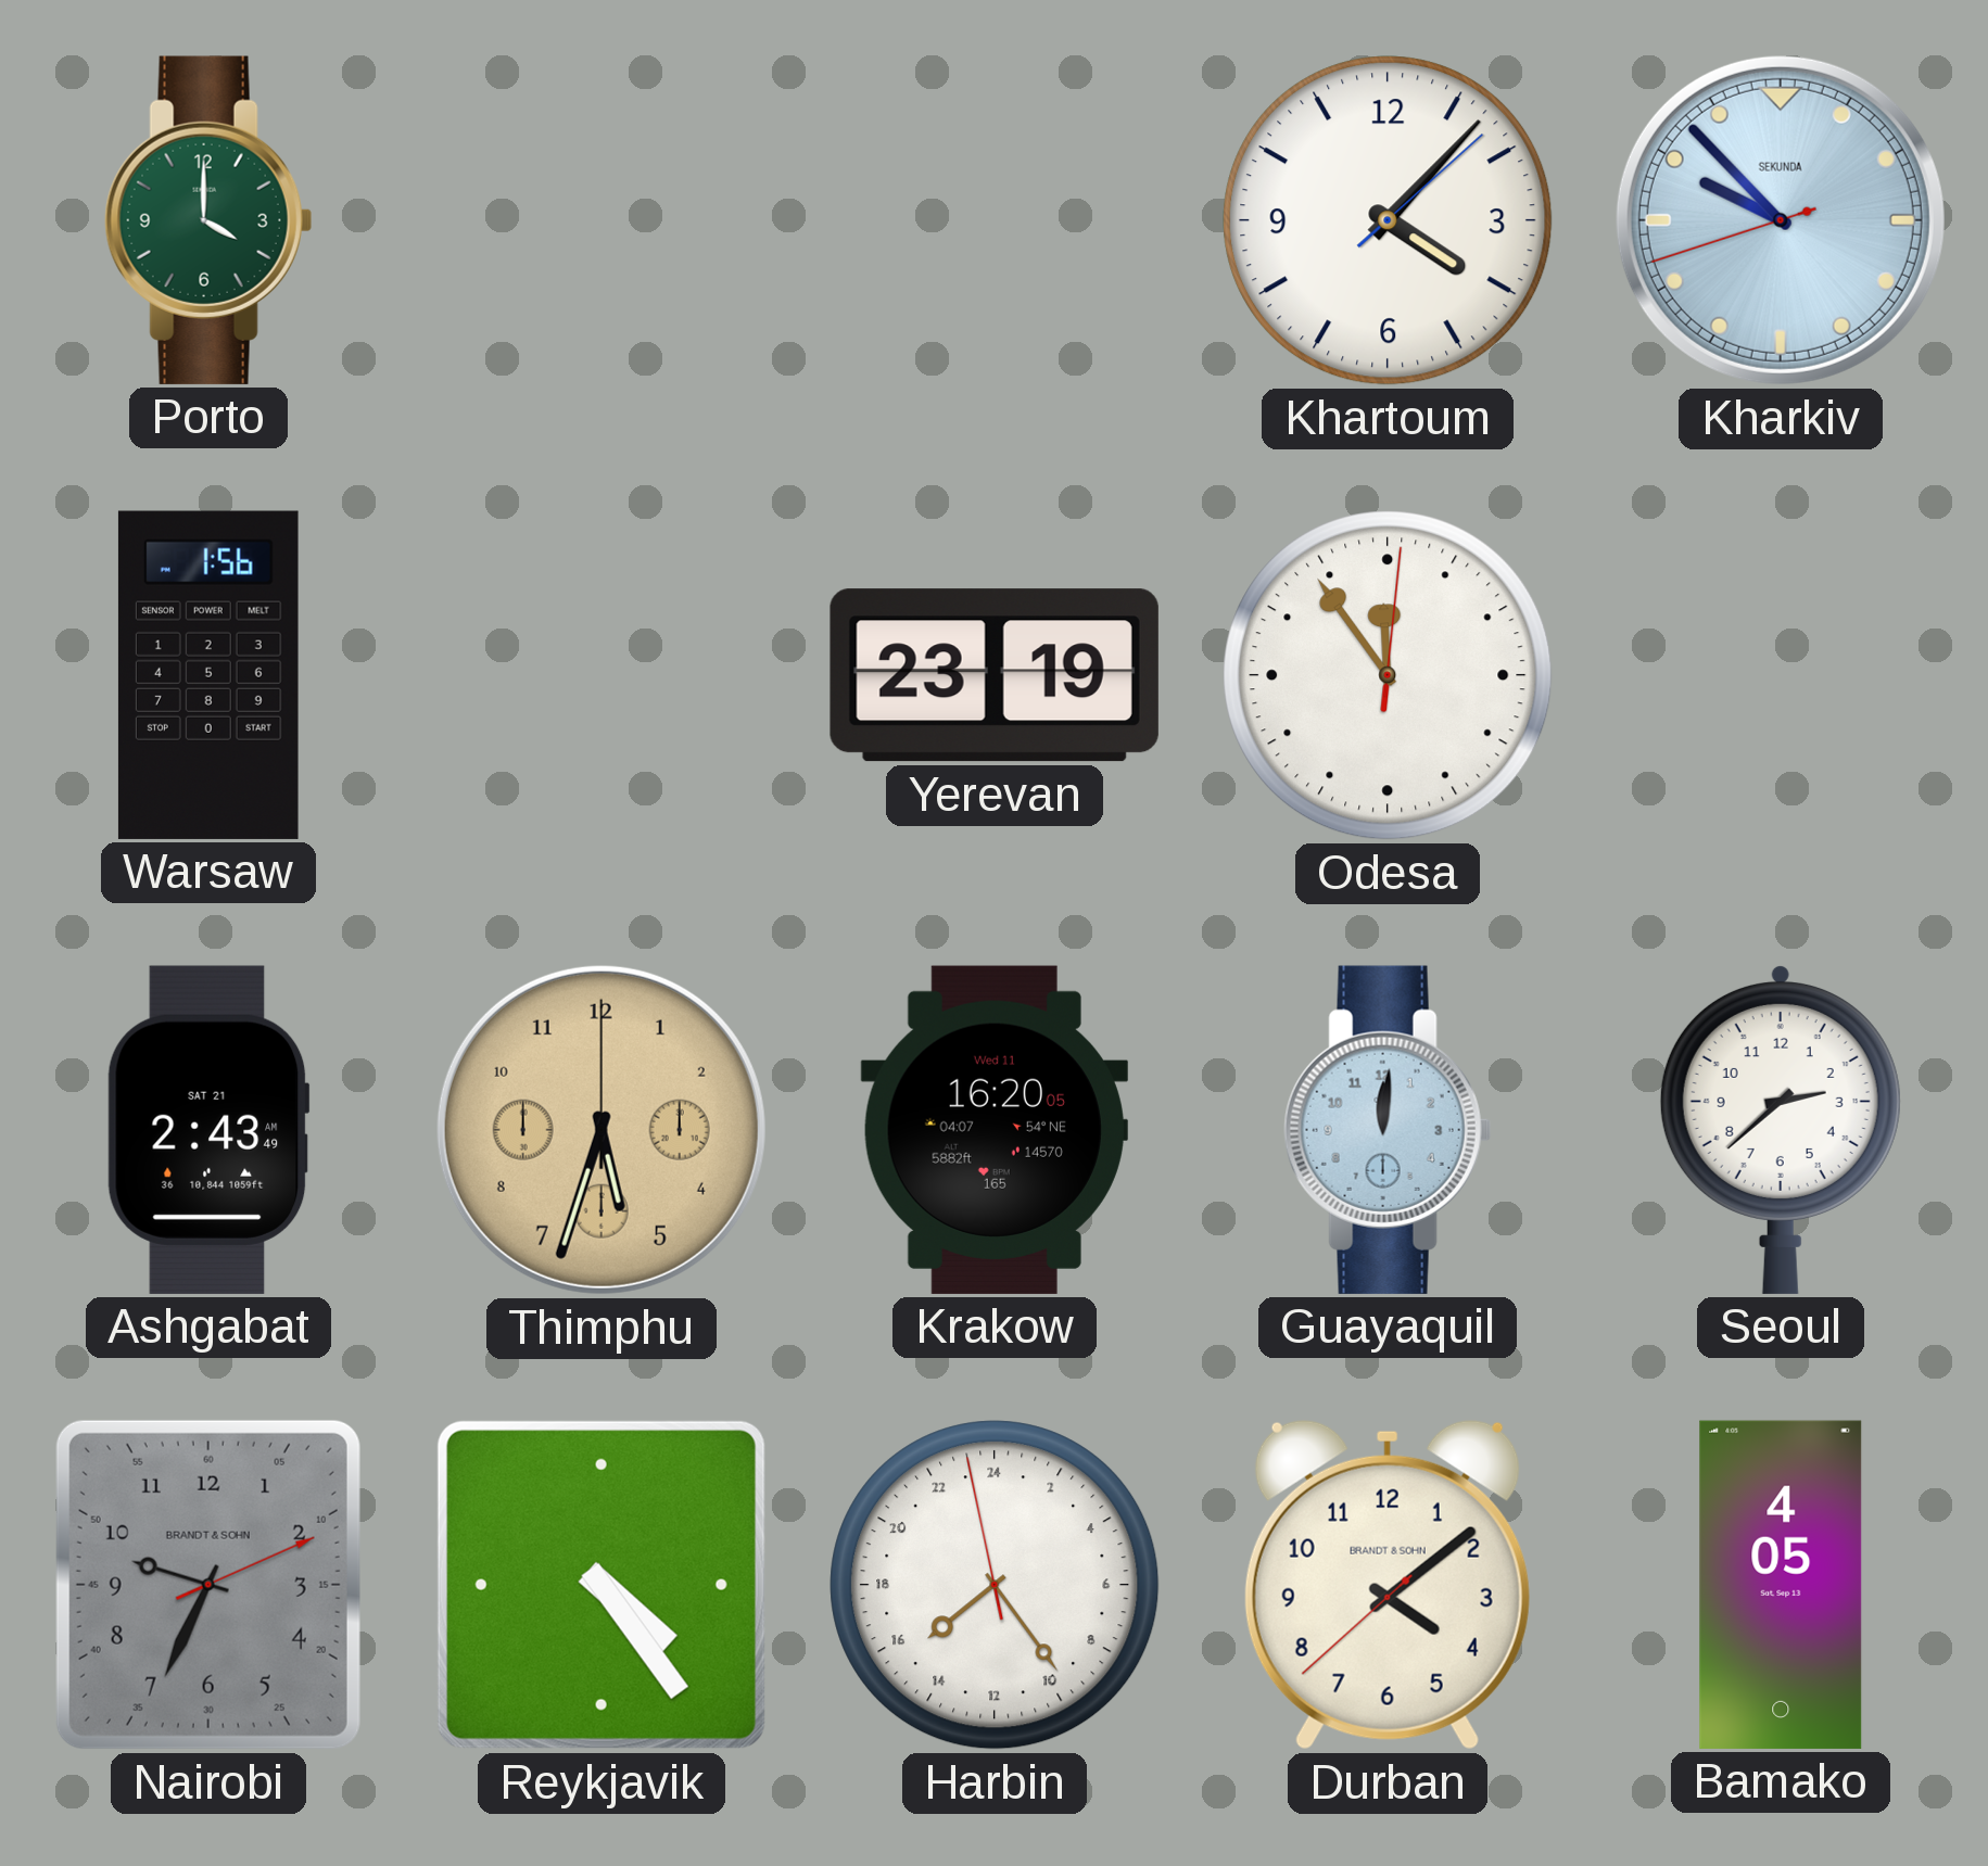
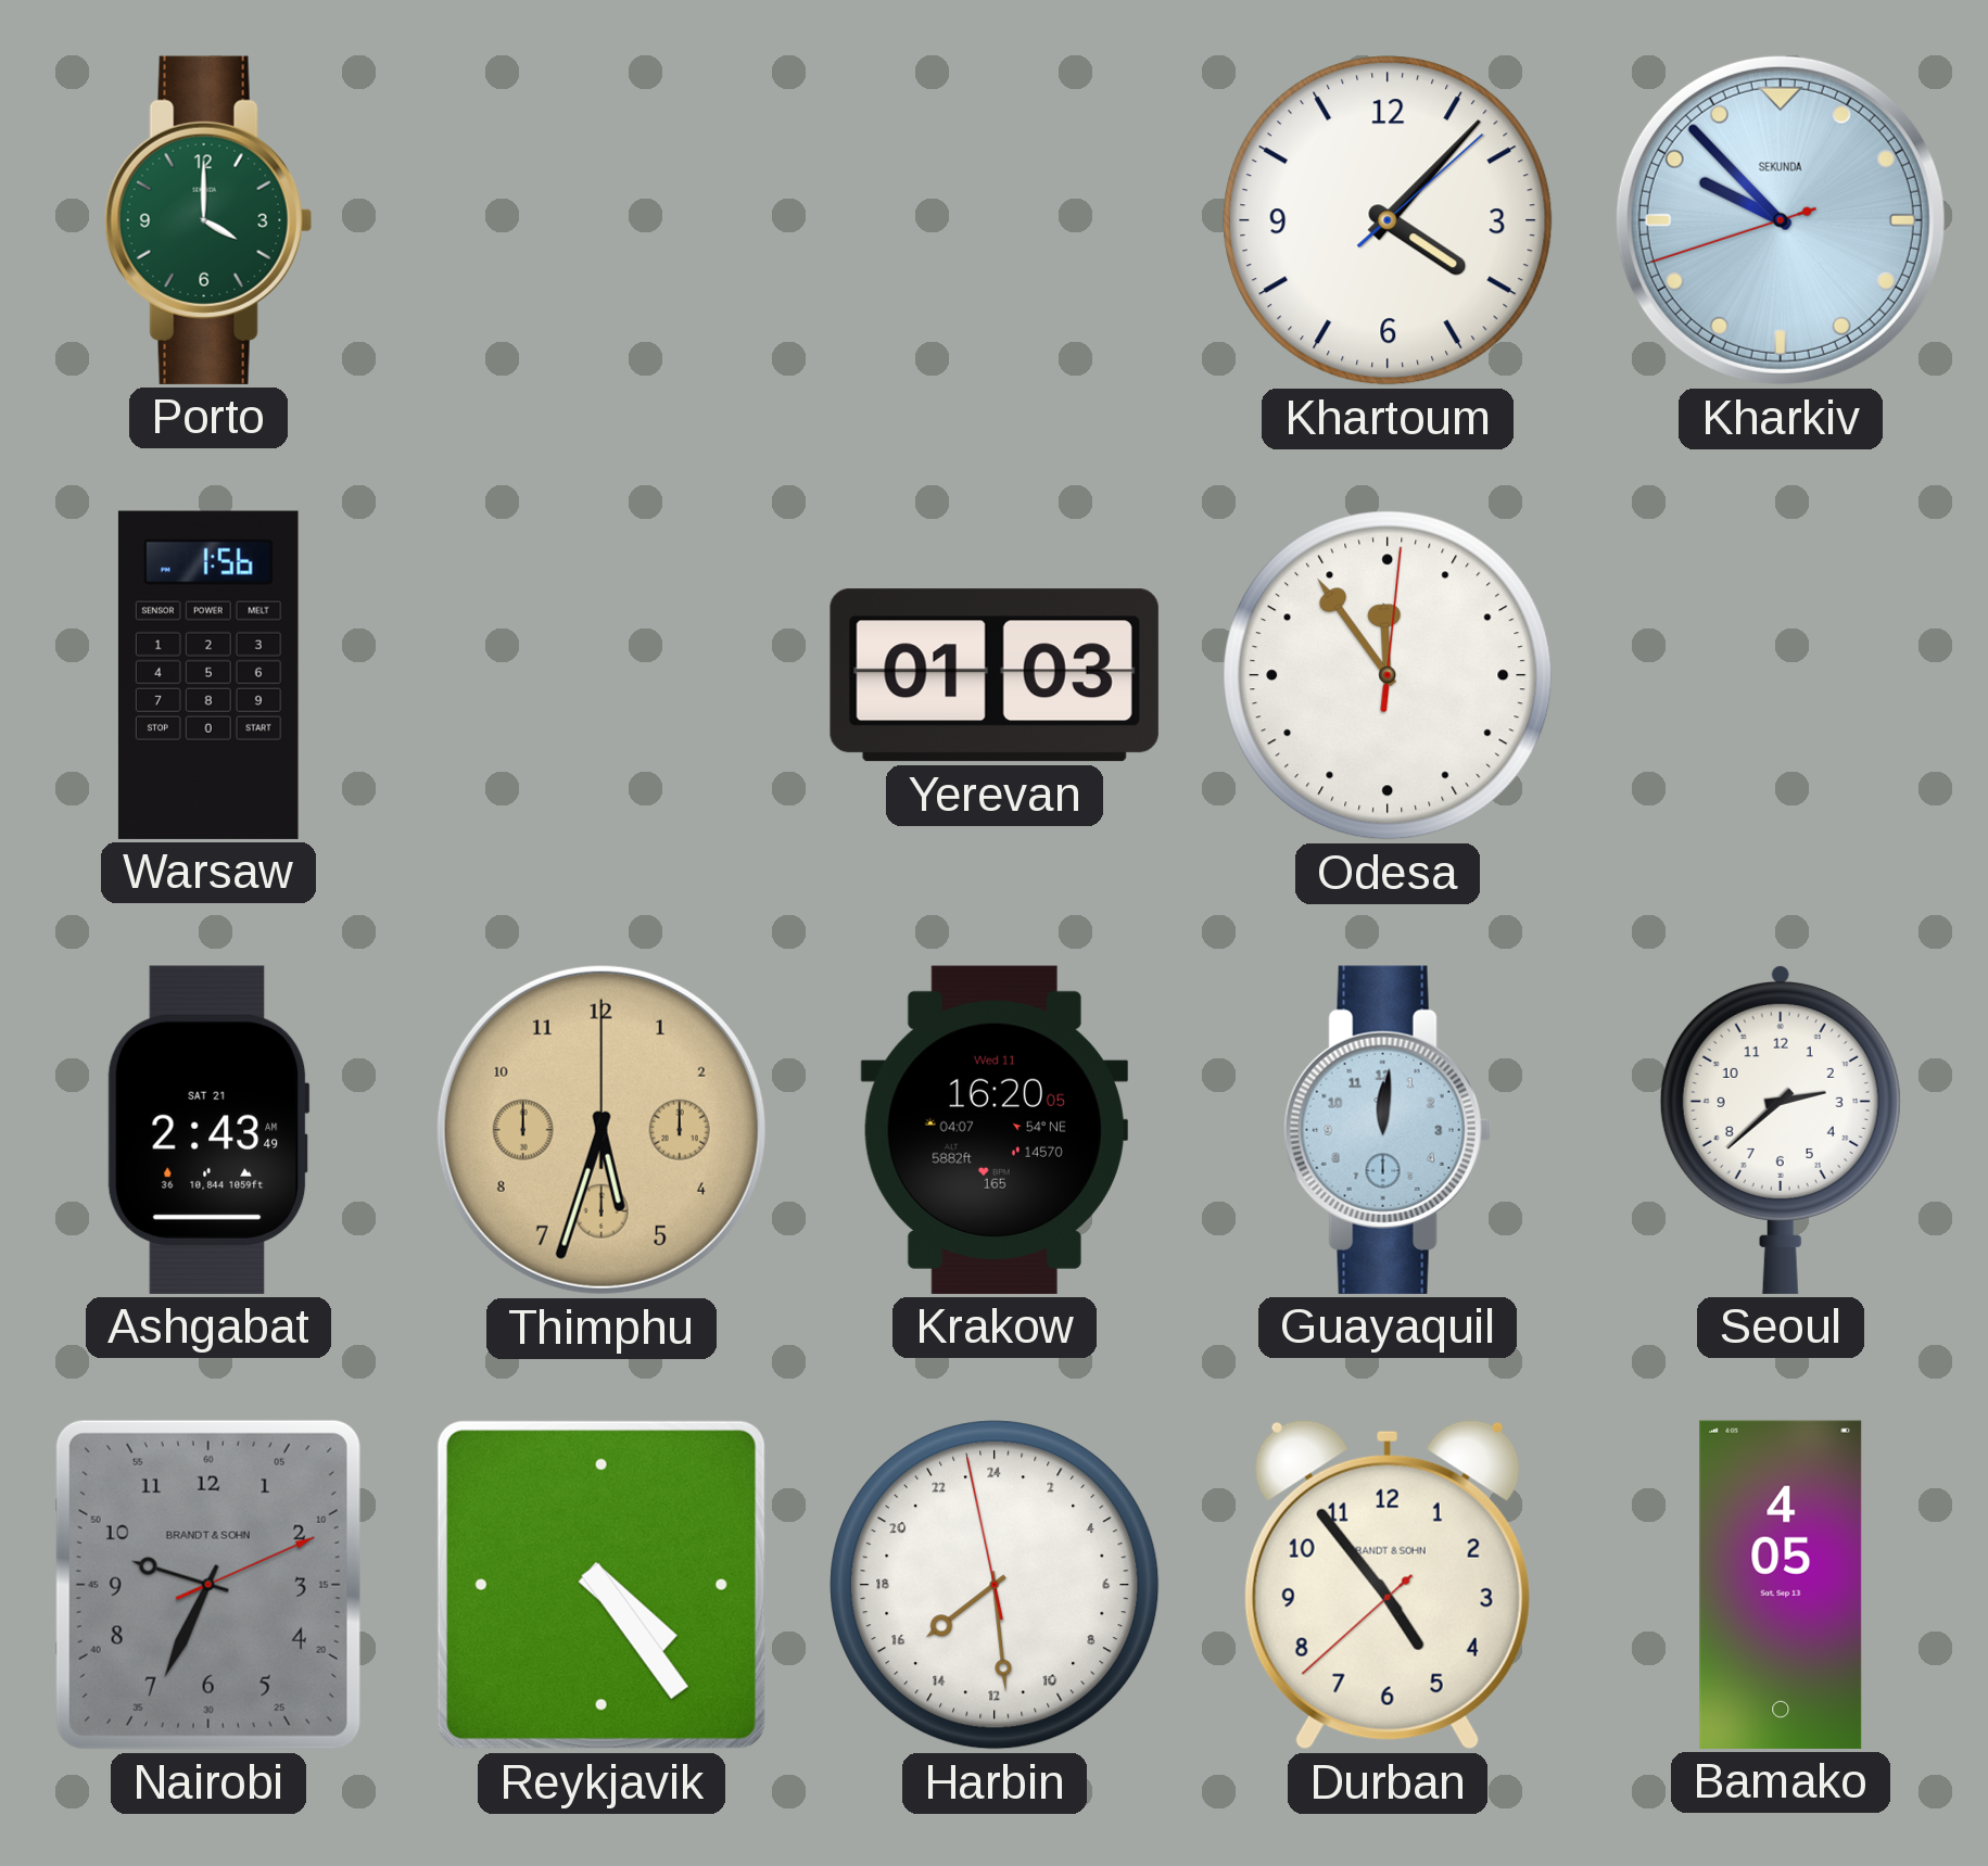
Yerevan: 23:19 -> 01:03 (995, 675)
Harbin: 15:23 -> 15:28 (995, 1585)
Durban: 4:08 -> 4:53 (1388, 1585)
